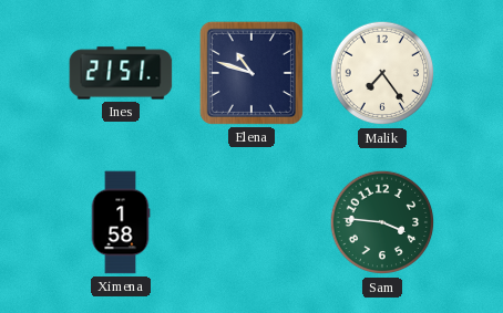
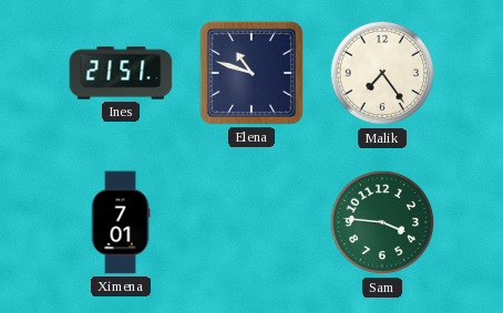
Ximena: 1:58 -> 7:01 (121, 222)
